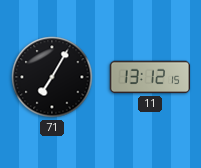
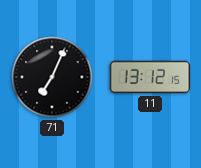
71: 7:05 -> 7:04 (52, 77)
